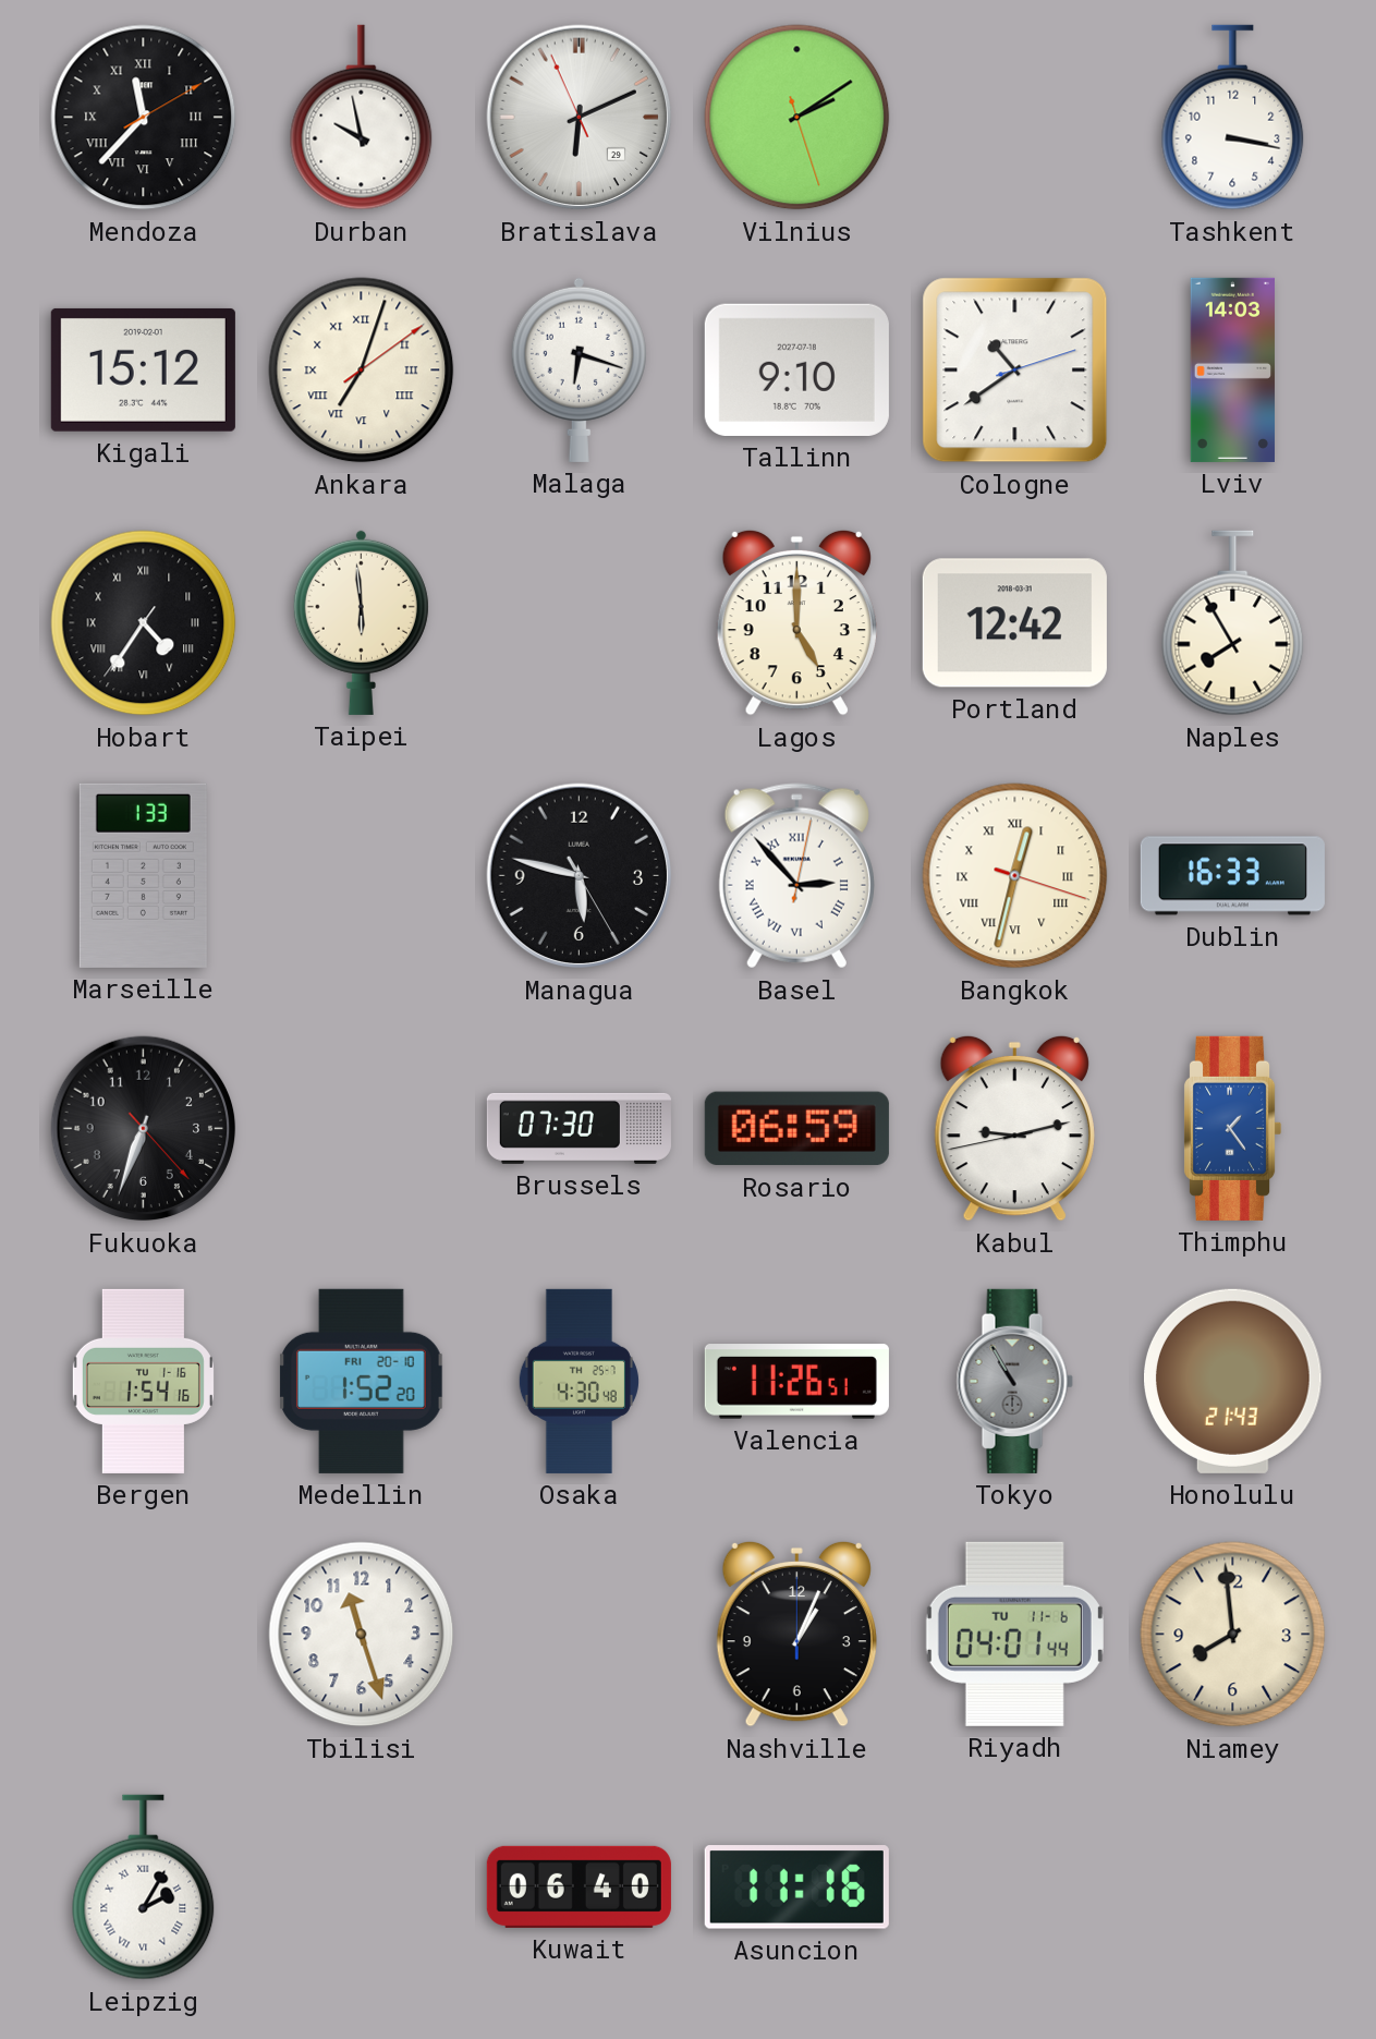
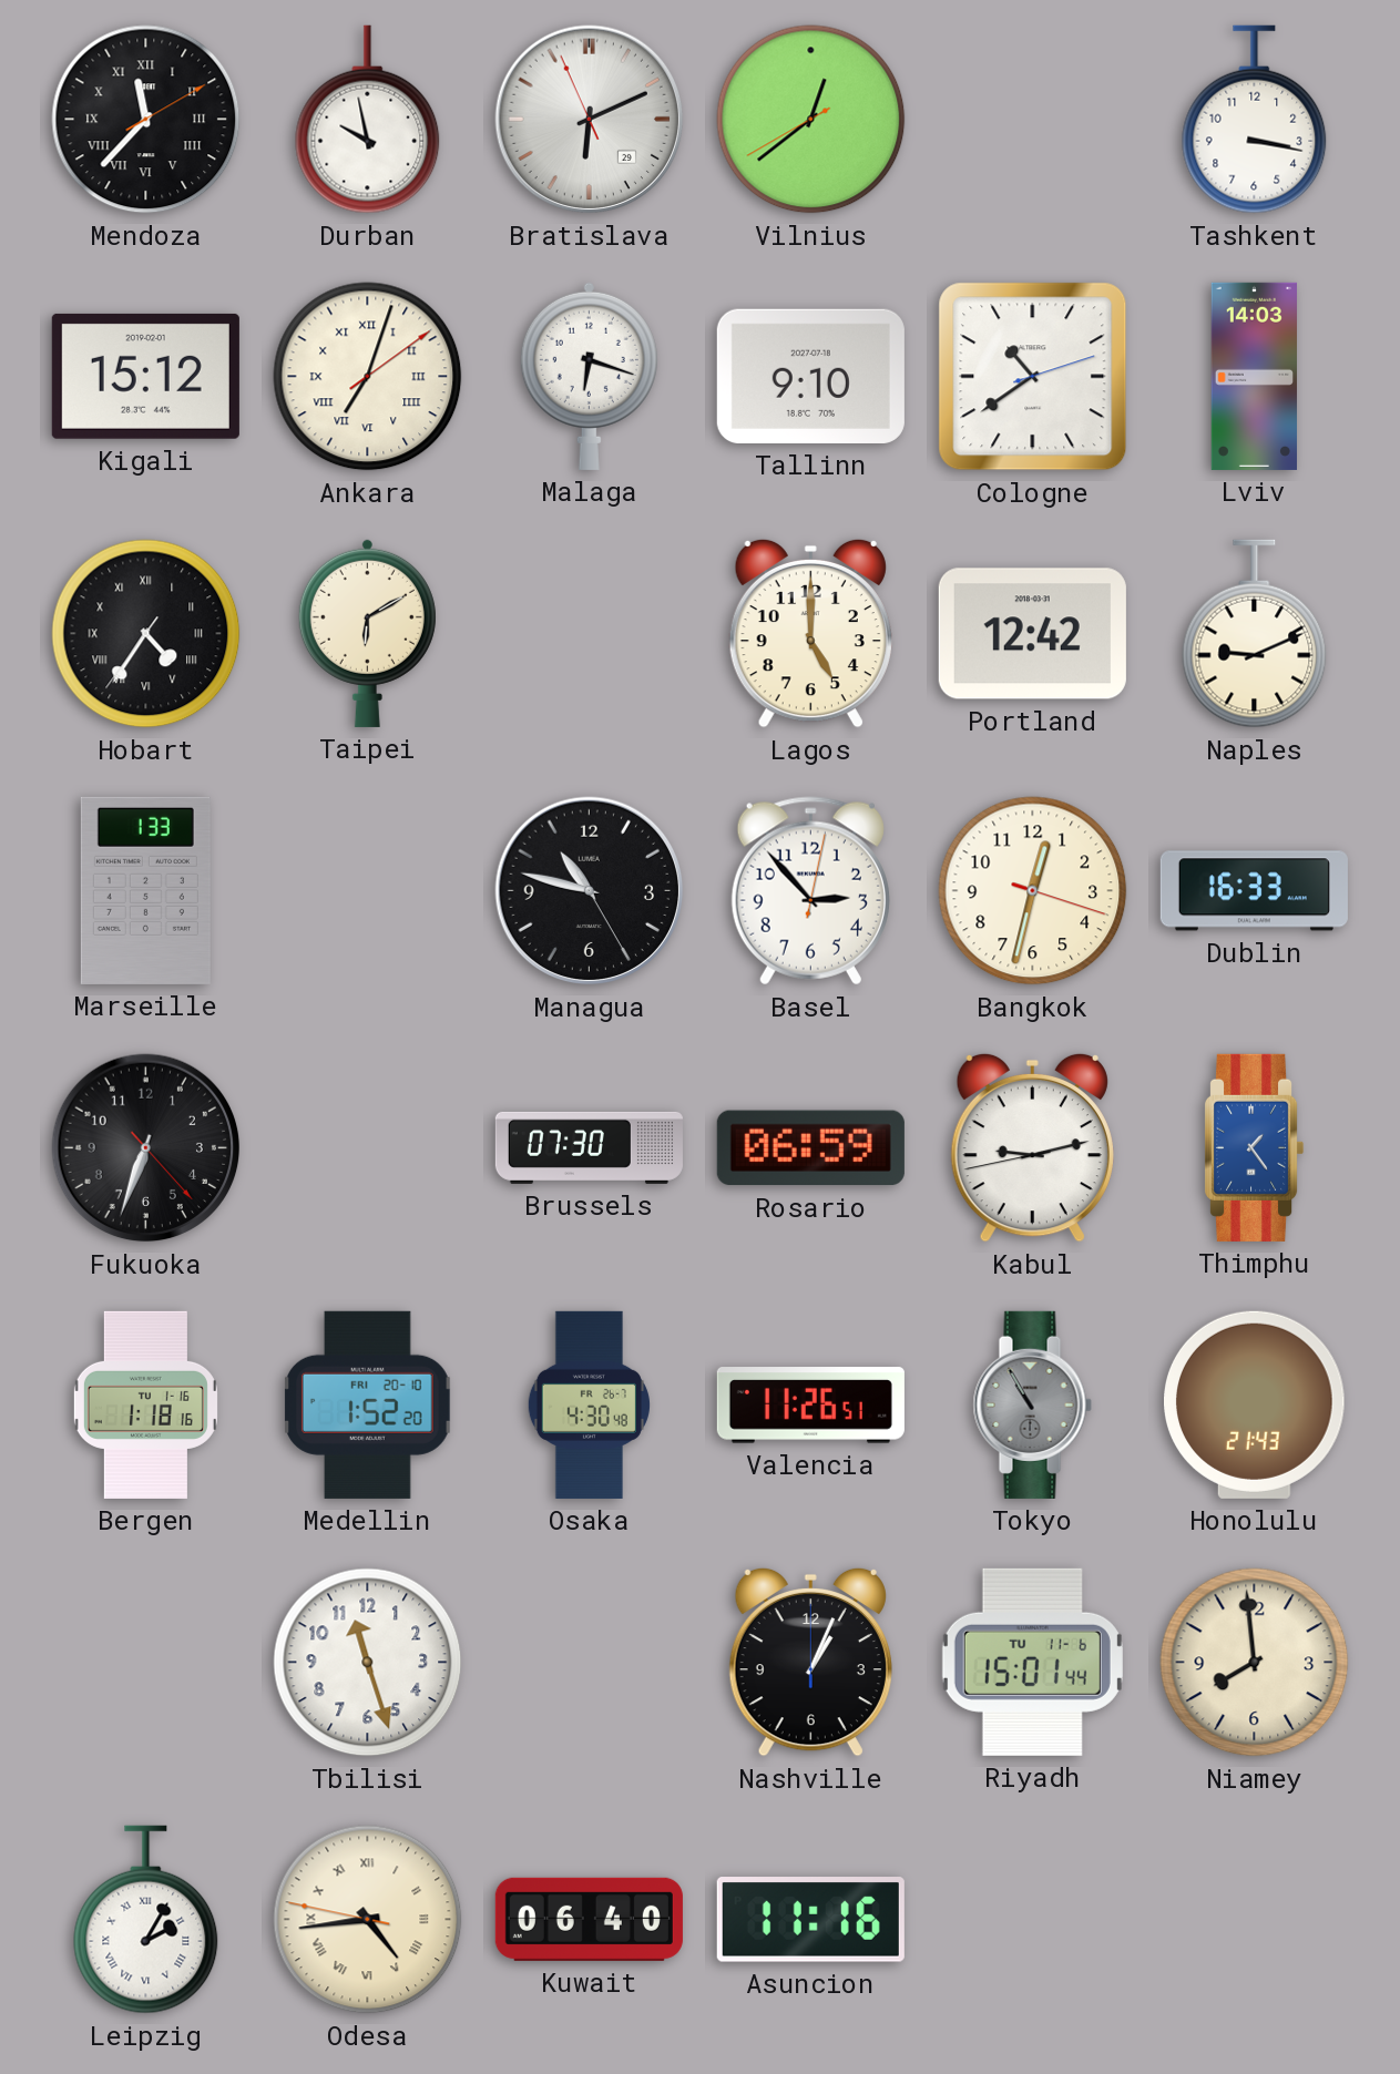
Vilnius: 2:09 -> 12:38 (811, 120)
Taipei: 5:59 -> 6:10 (367, 633)
Naples: 7:55 -> 9:11 (1255, 634)
Managua: 5:47 -> 10:47 (590, 891)
Basel numerals: Roman -> Arabic (810, 891)
Bangkok numerals: Roman -> Arabic (1033, 891)
Bergen: 1:54 -> 1:18 (145, 1404)
Osaka date: TH 25-7 -> FR 26-7 (589, 1404)
Riyadh: 04:01 -> 15:01 (1032, 1662)
Odesa: none -> 4:43 (368, 1920)
